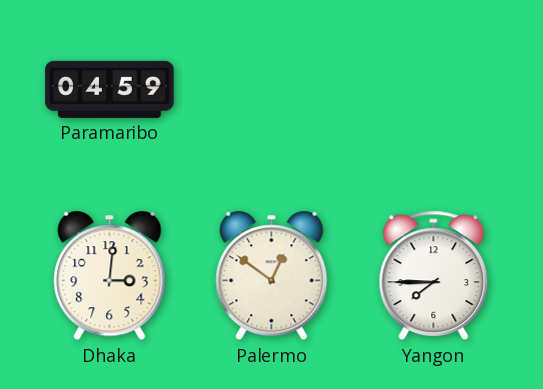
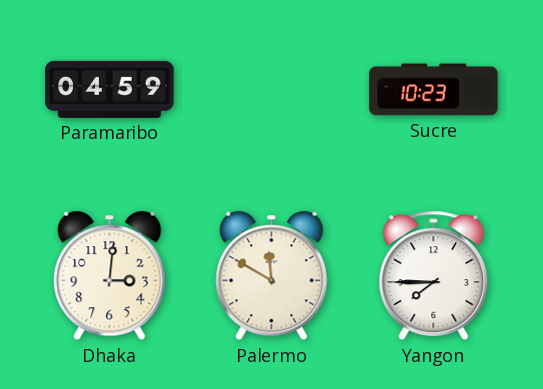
Sucre: none -> 10:23 (434, 90)
Palermo: 12:51 -> 11:50 (272, 276)
